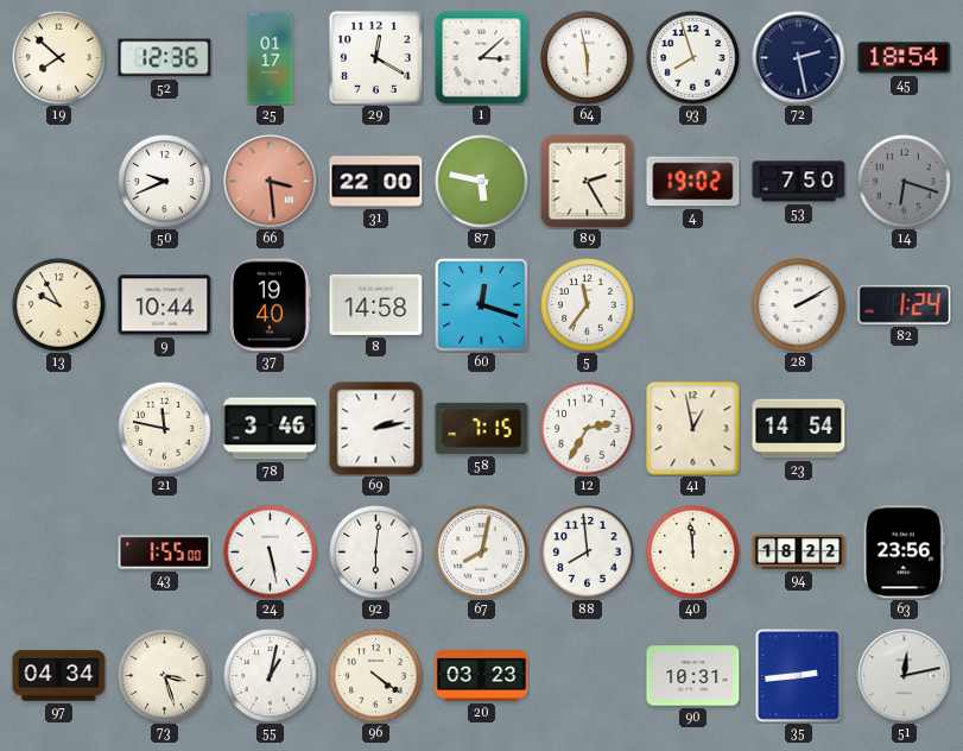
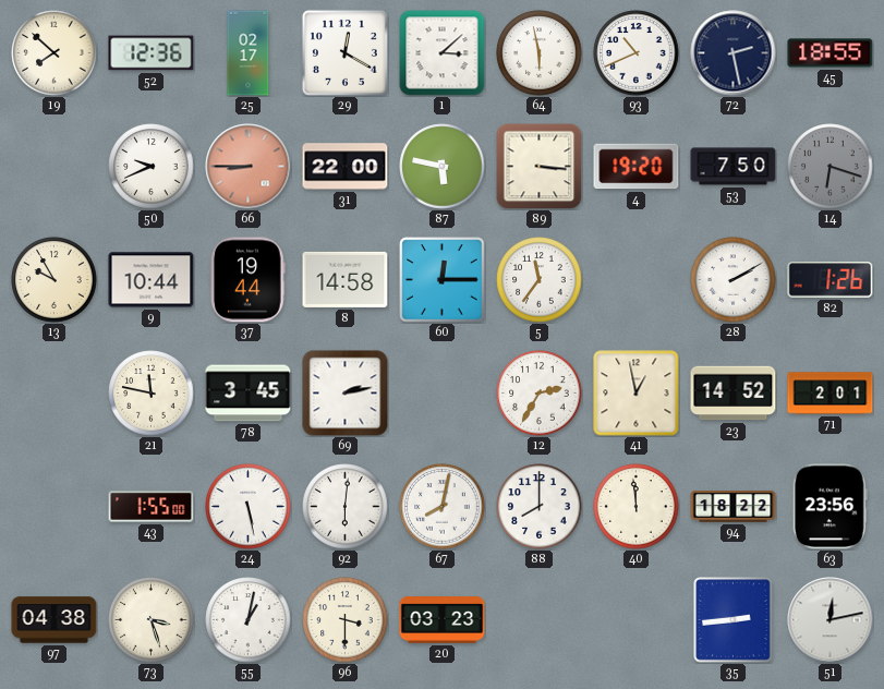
25: 01:17 -> 02:17 (249, 53)
93: 7:57 -> 10:41 (637, 53)
45: 18:54 -> 18:55 (831, 53)
66: 3:29 -> 8:45 (249, 167)
89: 2:25 -> 3:16 (538, 166)
4: 19:02 -> 19:20 (637, 167)
37: 19:40 -> 19:44 (249, 280)
60: 12:18 -> 12:15 (443, 280)
82: 1:24 -> 1:26 (831, 280)
78: 3:46 -> 3:45 (249, 394)
58: 7:15 -> none (482, 428)
23: 14:54 -> 14:52 (734, 394)
71: none -> 2:01 (831, 394)
88: 7:59 -> 8:00 (540, 507)
97: 04:34 -> 04:38 (55, 620)
96: 4:21 -> 3:30 (346, 620)
90: 10:31 -> none (693, 676)
